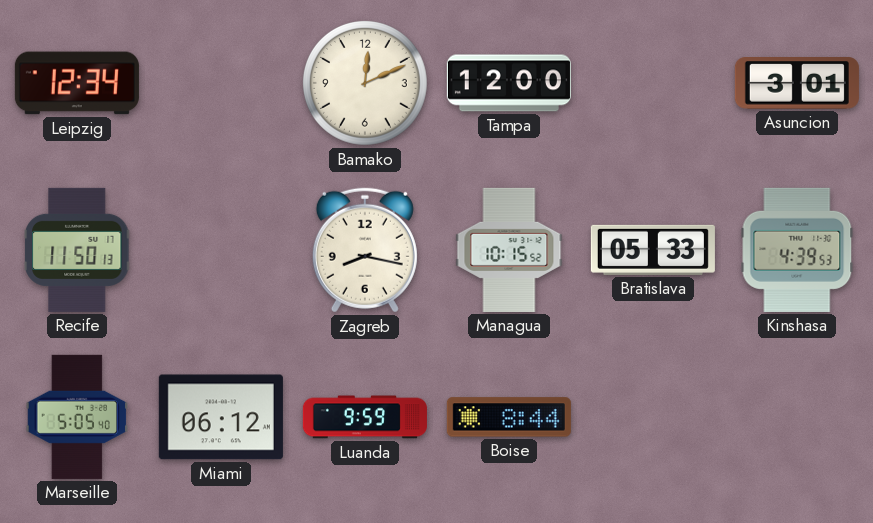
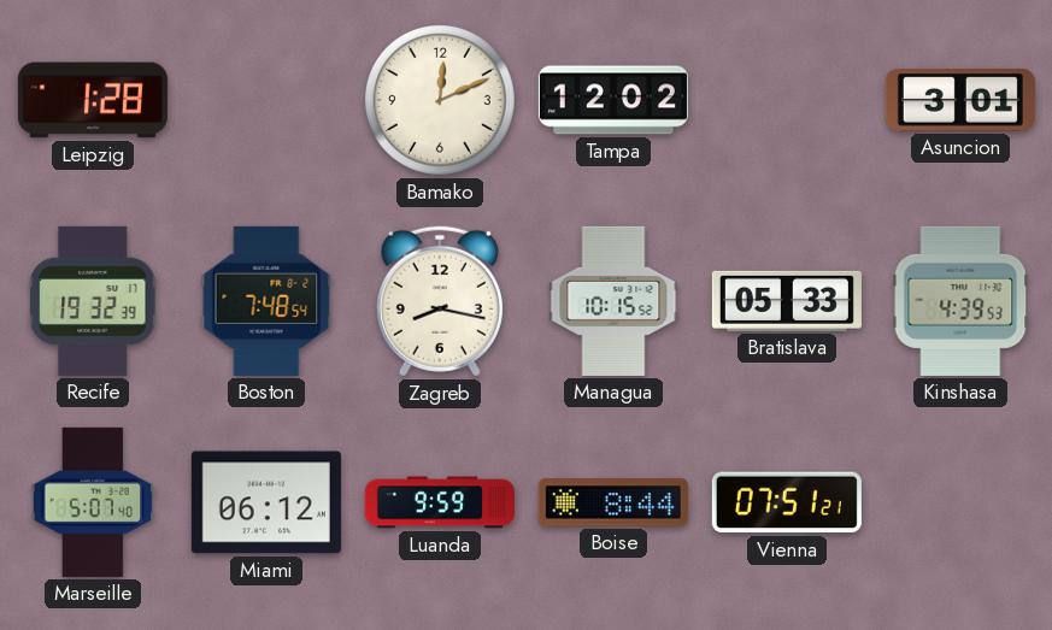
Leipzig: 12:34 -> 1:28 (93, 100)
Tampa: 12:00 -> 12:02 (613, 100)
Recife: 11:50 -> 19:32 (94, 301)
Boston: none -> 7:48 (266, 301)
Marseille: 5:05 -> 5:07 (93, 502)
Vienna: none -> 07:51 (787, 502)
